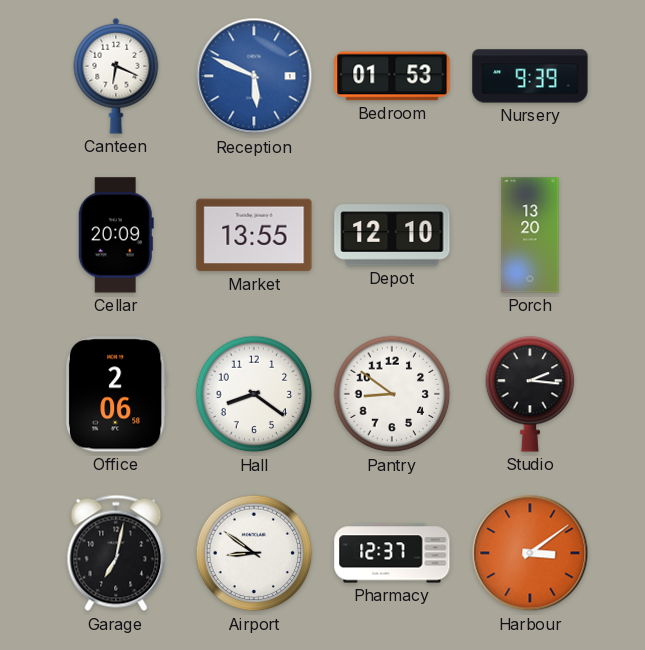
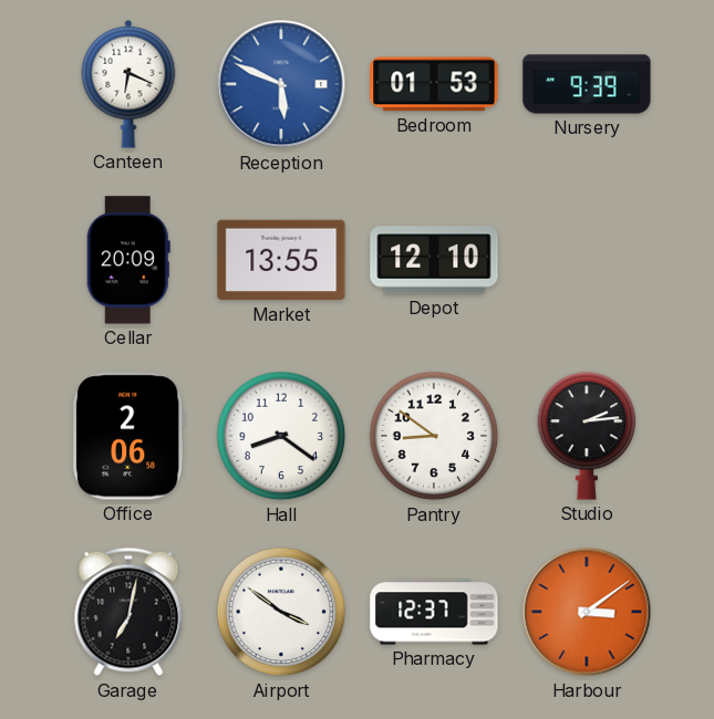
Porch: 13:20 -> none (530, 235)
Studio: 2:16 -> 2:14 (587, 436)
Airport: 8:51 -> 3:51 (281, 612)
